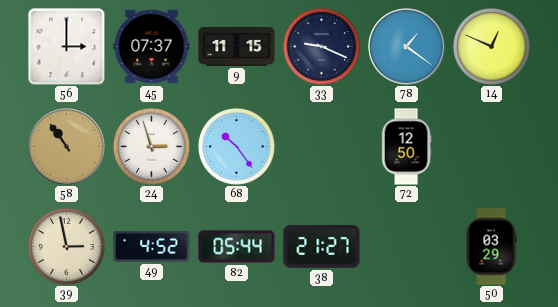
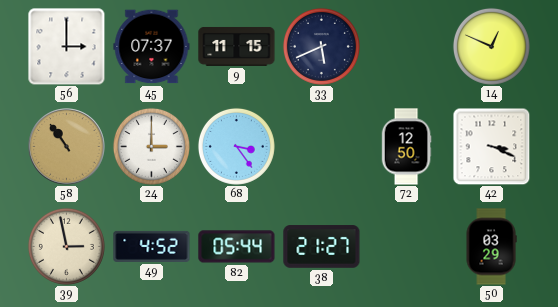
33: 9:19 -> 5:41 (321, 46)
78: 1:21 -> none (407, 47)
24: 2:57 -> 3:00 (151, 146)
68: 10:24 -> 3:24 (236, 146)
42: none -> 3:19 (491, 146)
